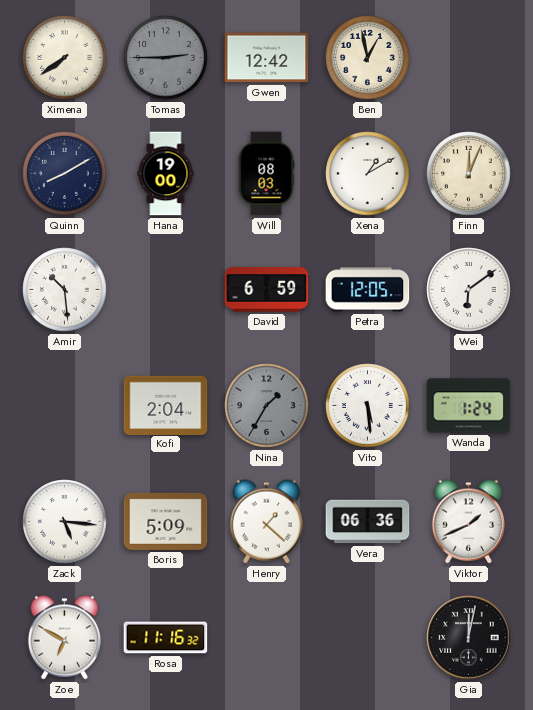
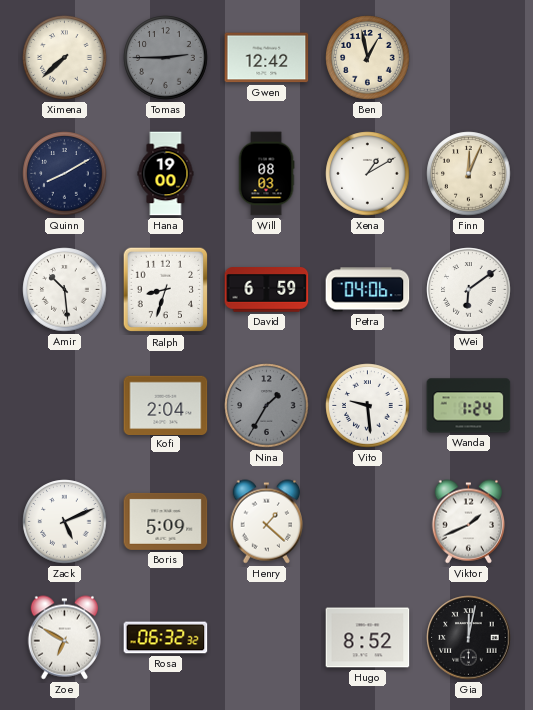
Ximena: 7:39 -> 7:38 (65, 58)
Ralph: none -> 8:33 (166, 290)
Petra: 12:05 -> 04:06 (368, 290)
Vito: 5:29 -> 9:29 (368, 406)
Zack: 5:16 -> 5:11 (65, 522)
Vera: 06:36 -> none (368, 522)
Rosa: 11:16 -> 06:32 (166, 638)
Hugo: none -> 8:52 (368, 638)
